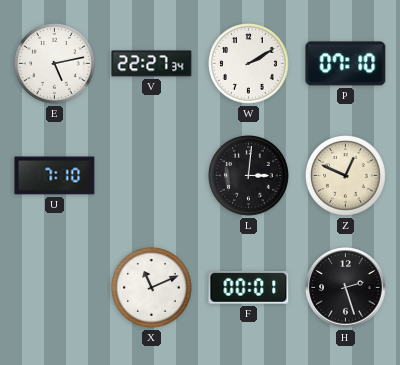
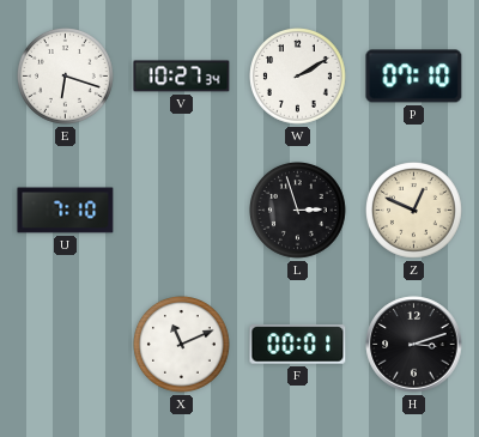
E: 5:13 -> 6:18 (66, 77)
V: 22:27 -> 10:27 (182, 77)
L: 3:01 -> 2:57 (298, 211)
H: 2:27 -> 3:12 (414, 345)
